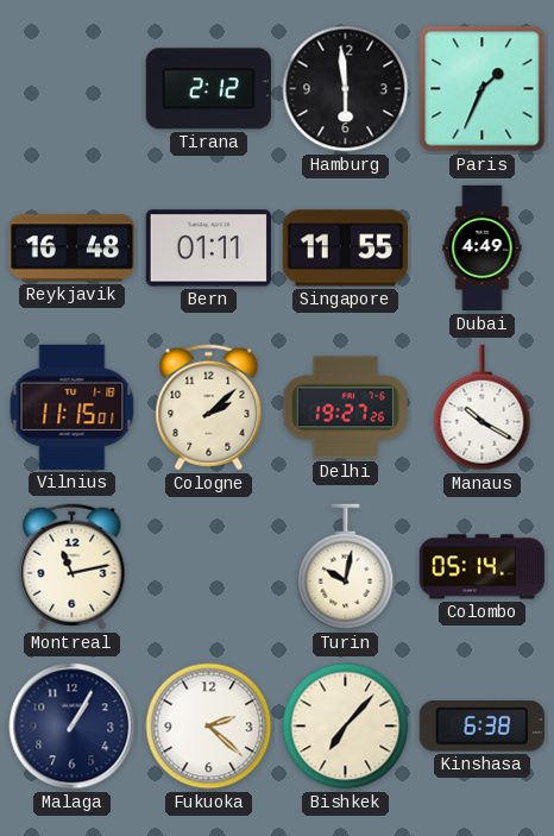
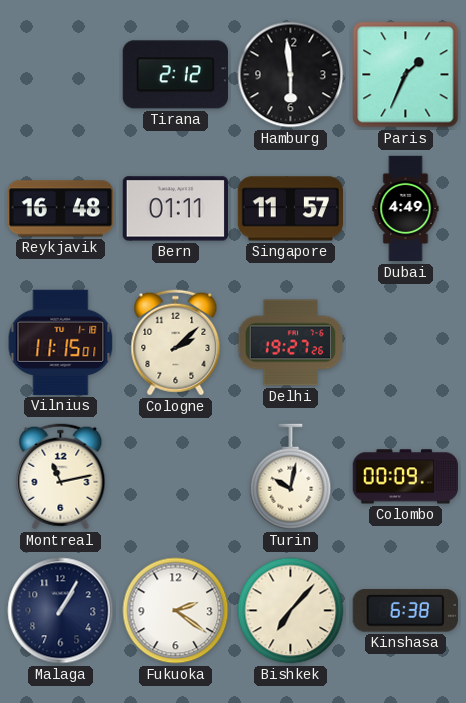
Singapore: 11:55 -> 11:57 (290, 209)
Manaus: 10:20 -> none (483, 408)
Colombo: 05:14 -> 00:09 (405, 477)
Fukuoka: 2:22 -> 2:21 (176, 611)
